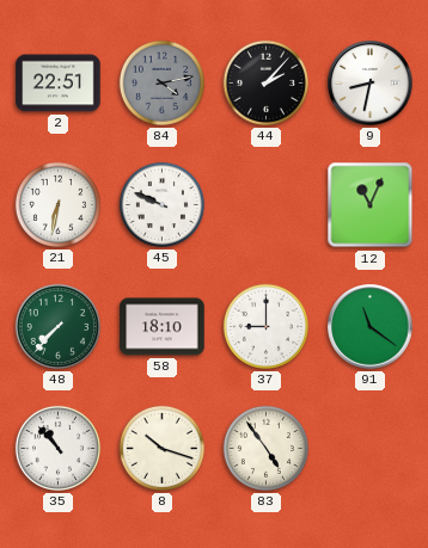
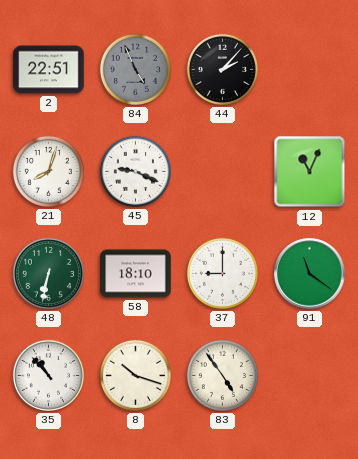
84: 4:13 -> 4:56 (135, 69)
9: 8:32 -> none (371, 84)
21: 6:32 -> 8:03 (48, 171)
45: 9:49 -> 9:19 (135, 171)
48: 7:37 -> 6:32 (48, 273)
